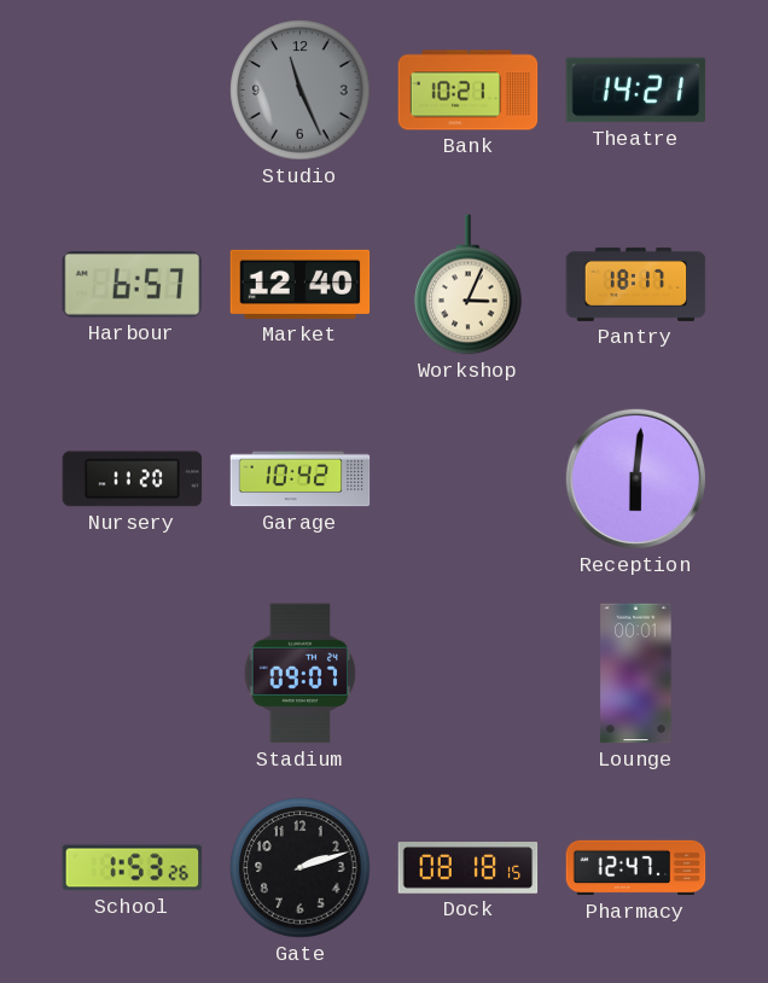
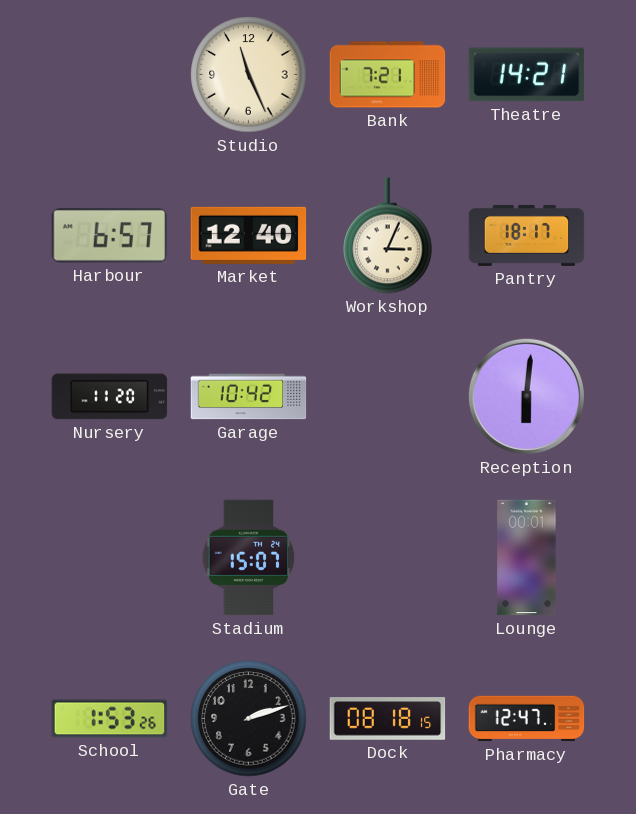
Studio dial: grey -> cream (249, 75)
Bank: 10:21 -> 7:21 (388, 75)
Stadium: 09:07 -> 15:07 (249, 558)
